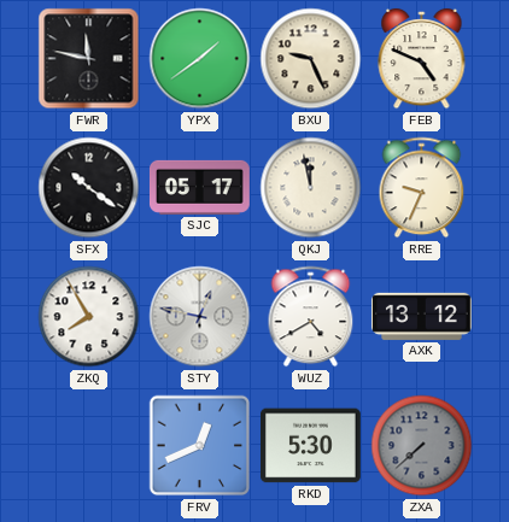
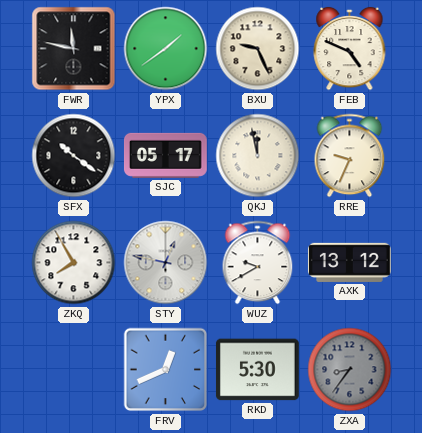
WUZ: 4:40 -> 9:40 (258, 263)
ZXA: 7:38 -> 8:36 (350, 370)
